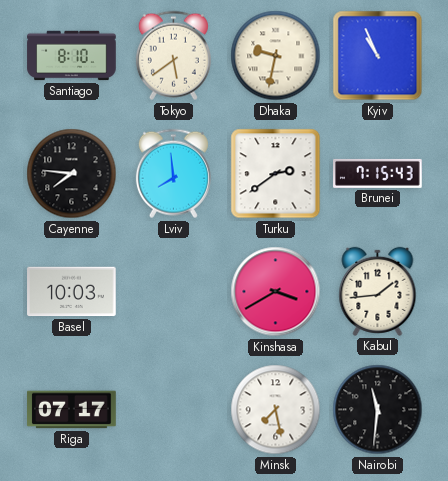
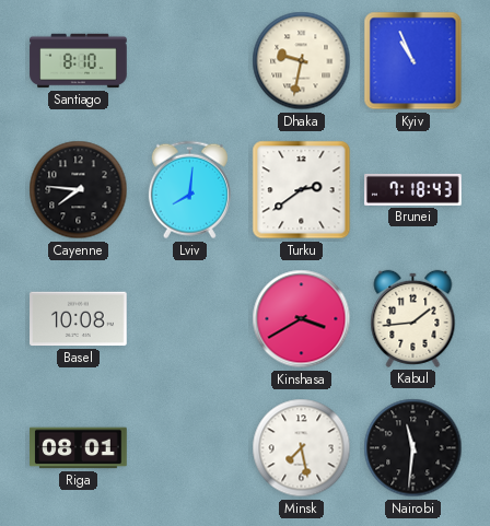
Tokyo: 5:39 -> none (173, 56)
Lviv: 7:59 -> 8:01 (189, 190)
Brunei: 7:15 -> 7:18 (413, 189)
Basel: 10:03 -> 10:08 (79, 319)
Riga: 07:17 -> 08:01 (79, 448)
